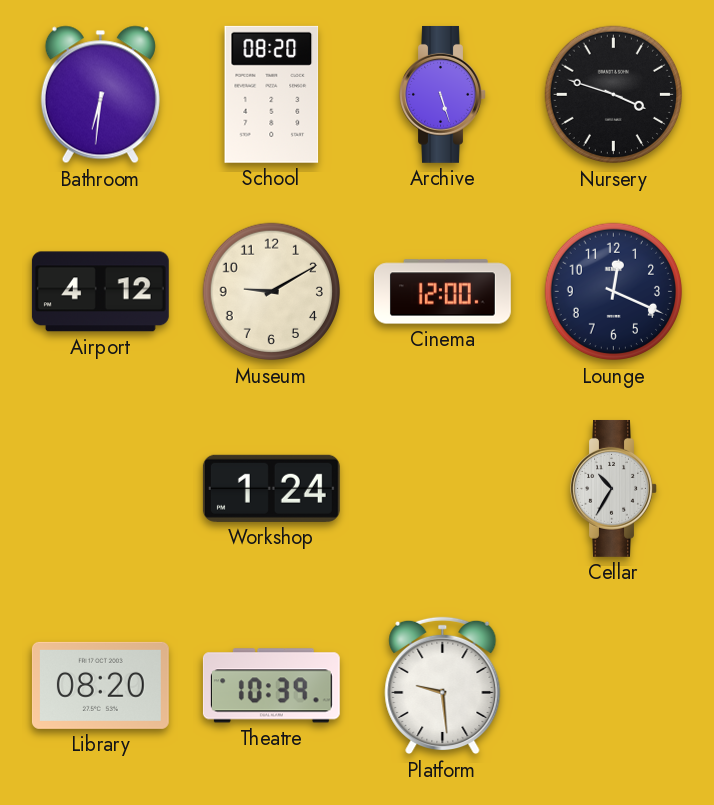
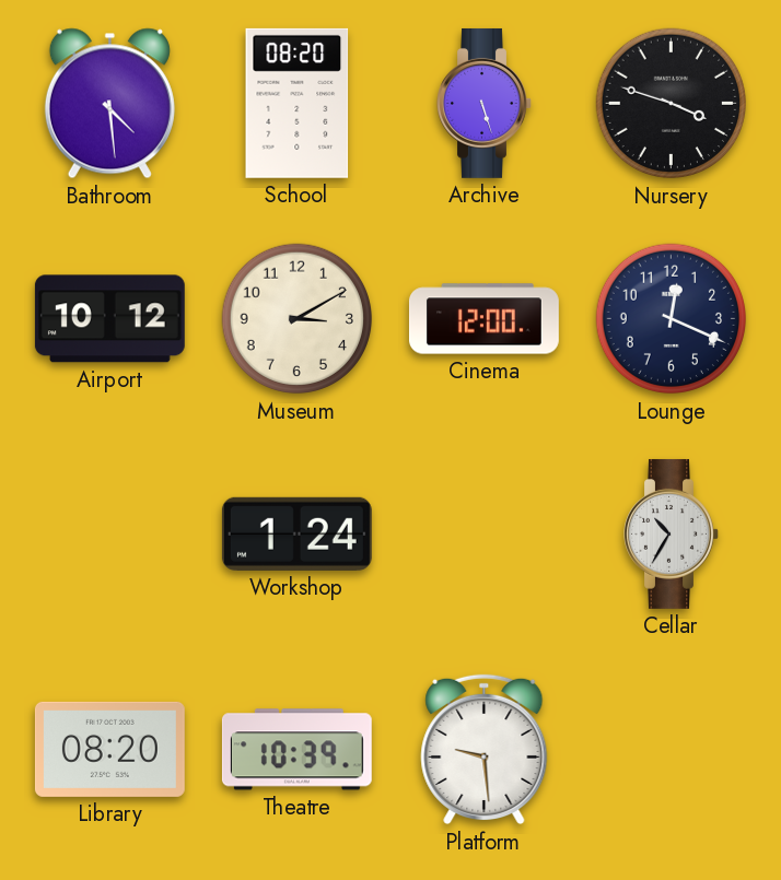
Bathroom: 6:31 -> 4:29 (109, 104)
Airport: 4:12 -> 10:12 (109, 319)
Museum: 9:10 -> 3:10 (298, 319)
